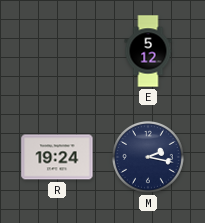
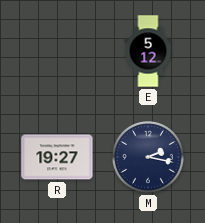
R: 19:24 -> 19:27 (57, 157)
